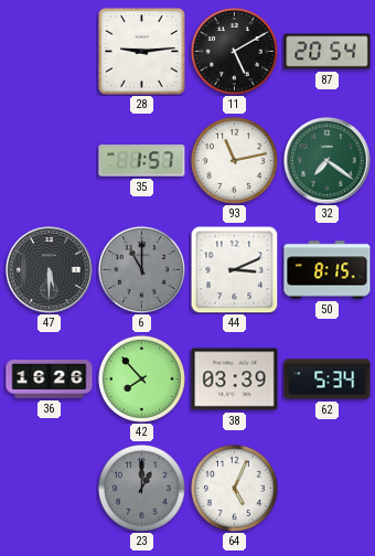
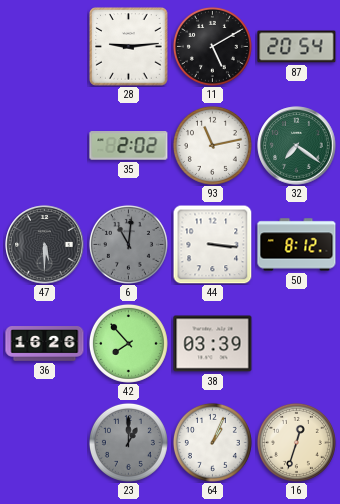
35: 1:57 -> 2:02 (129, 146)
6: 11:00 -> 11:01 (128, 244)
44: 3:11 -> 3:16 (212, 244)
50: 8:15 -> 8:12 (297, 245)
62: 5:34 -> none (328, 379)
64: 5:04 -> 1:04 (212, 442)
16: none -> 12:33 (296, 442)
